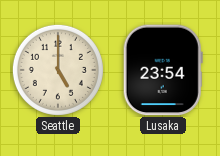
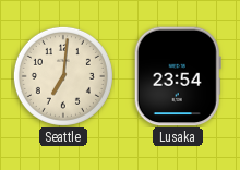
Seattle: 5:00 -> 7:01 (63, 76)
